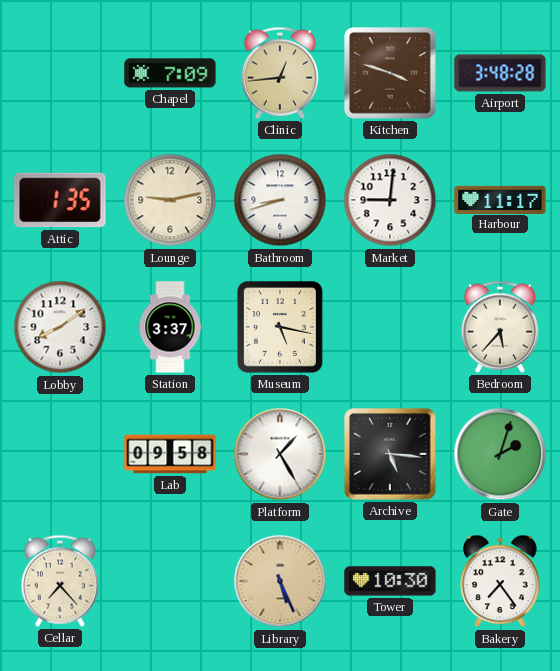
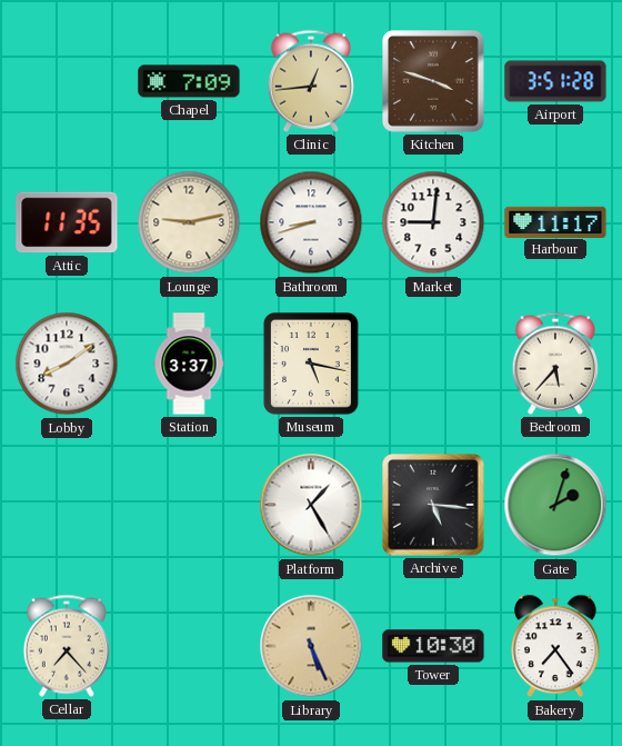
Airport: 3:48 -> 3:51 (555, 81)
Attic: 1:35 -> 11:35 (67, 222)
Lab: 09:58 -> none (170, 454)
